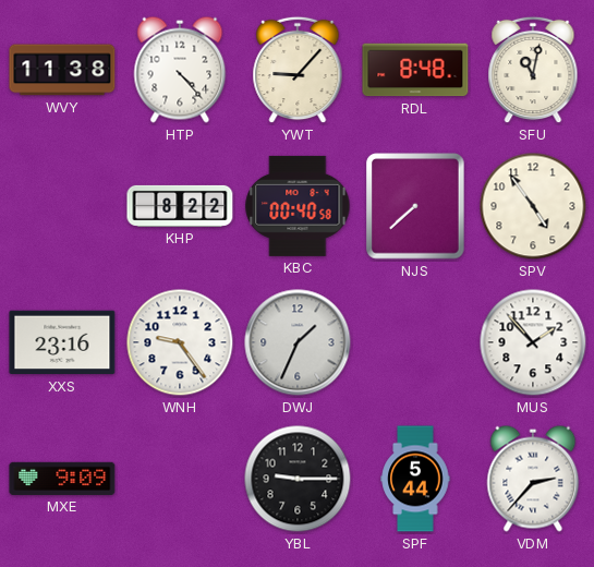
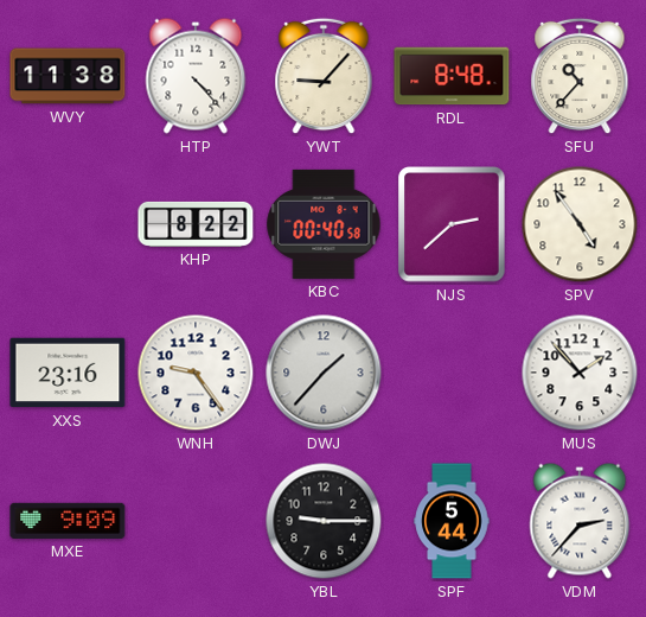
SFU: 11:02 -> 10:37 (580, 76)
NJS: 7:38 -> 2:38 (452, 224)
DWJ: 1:34 -> 1:37 (324, 373)
